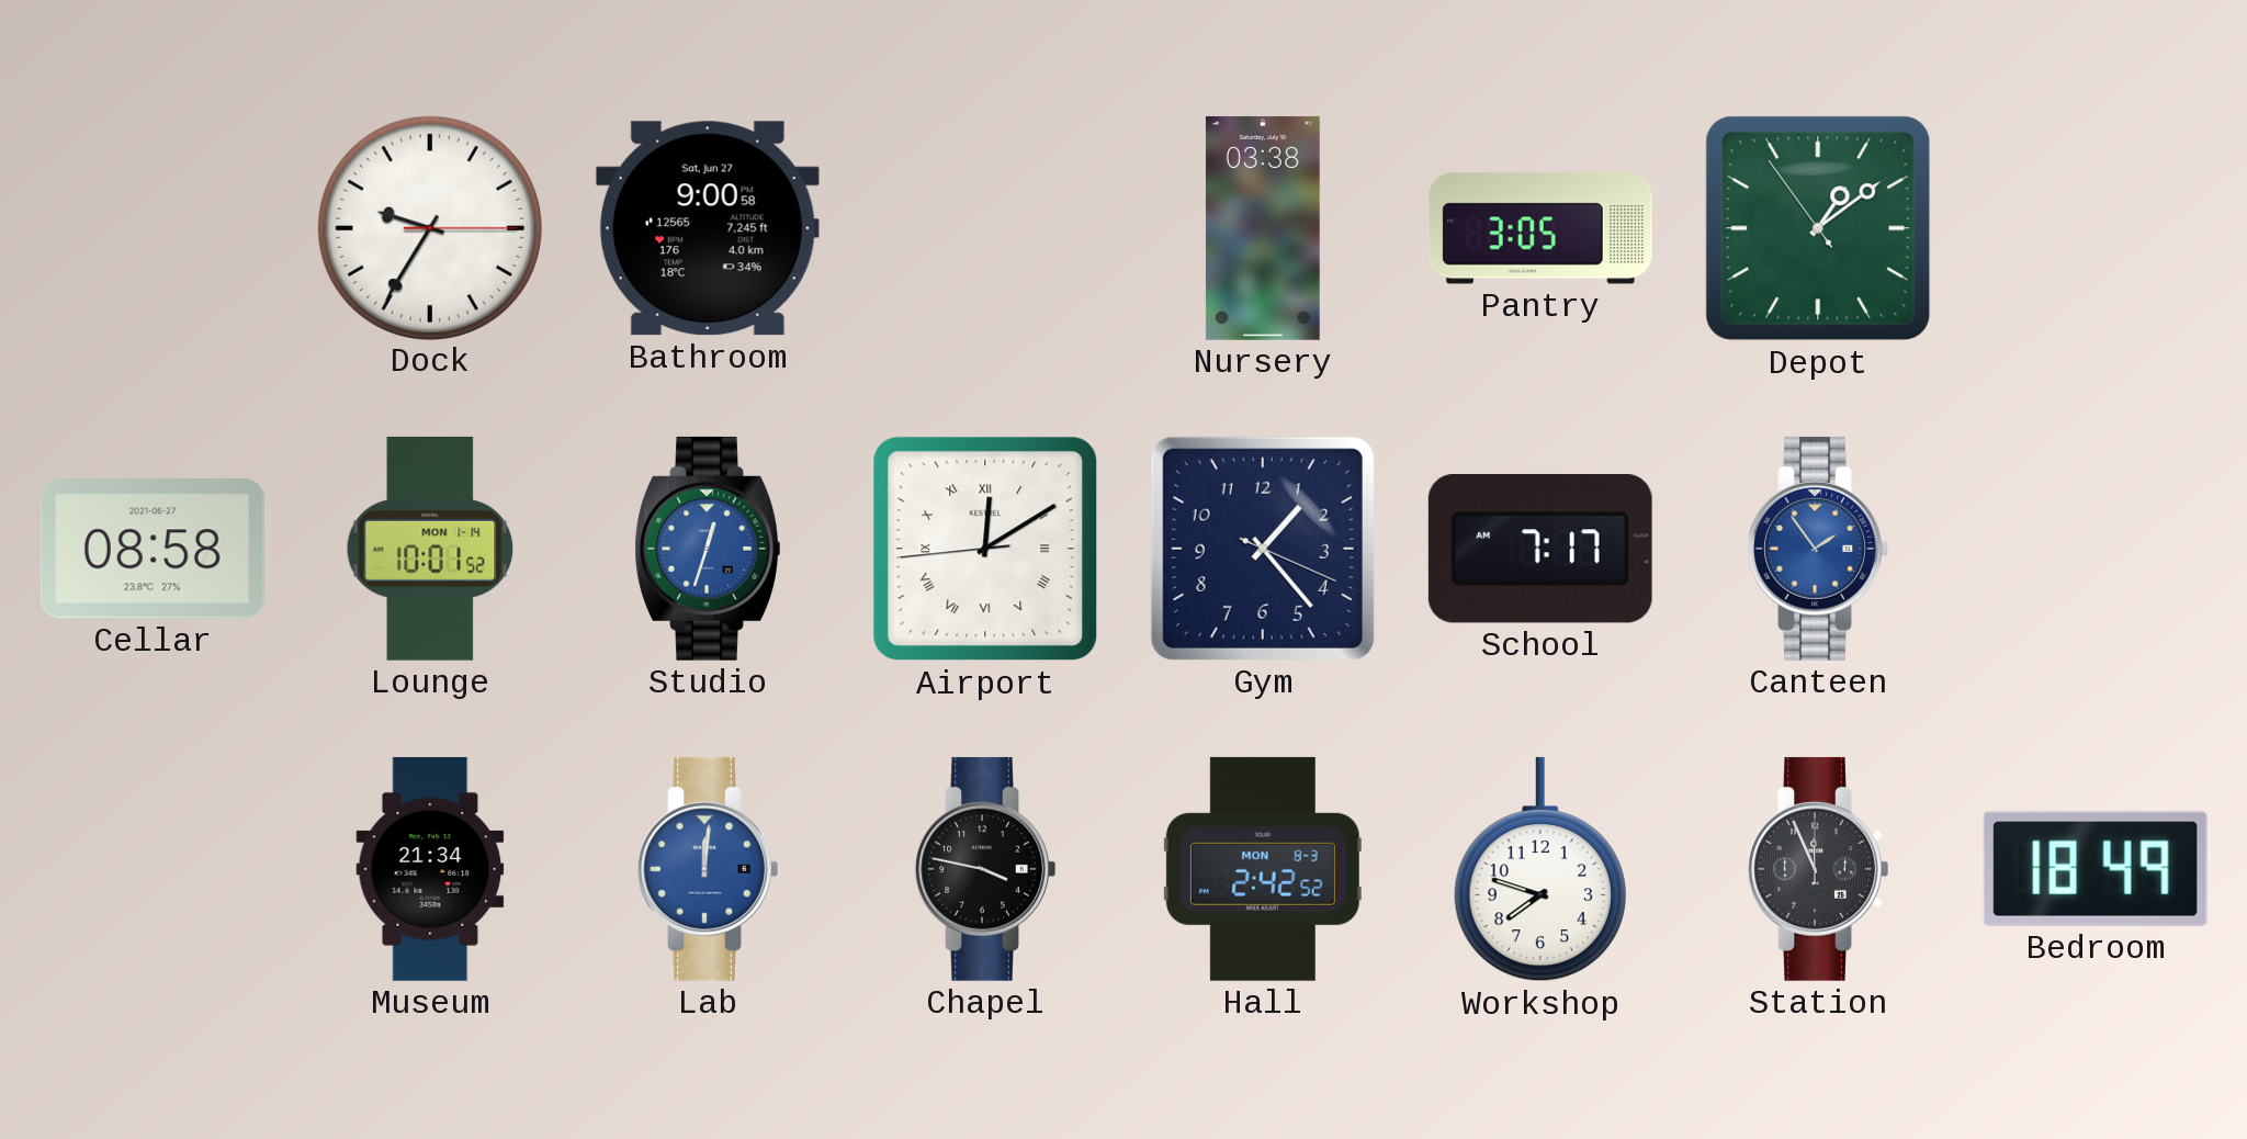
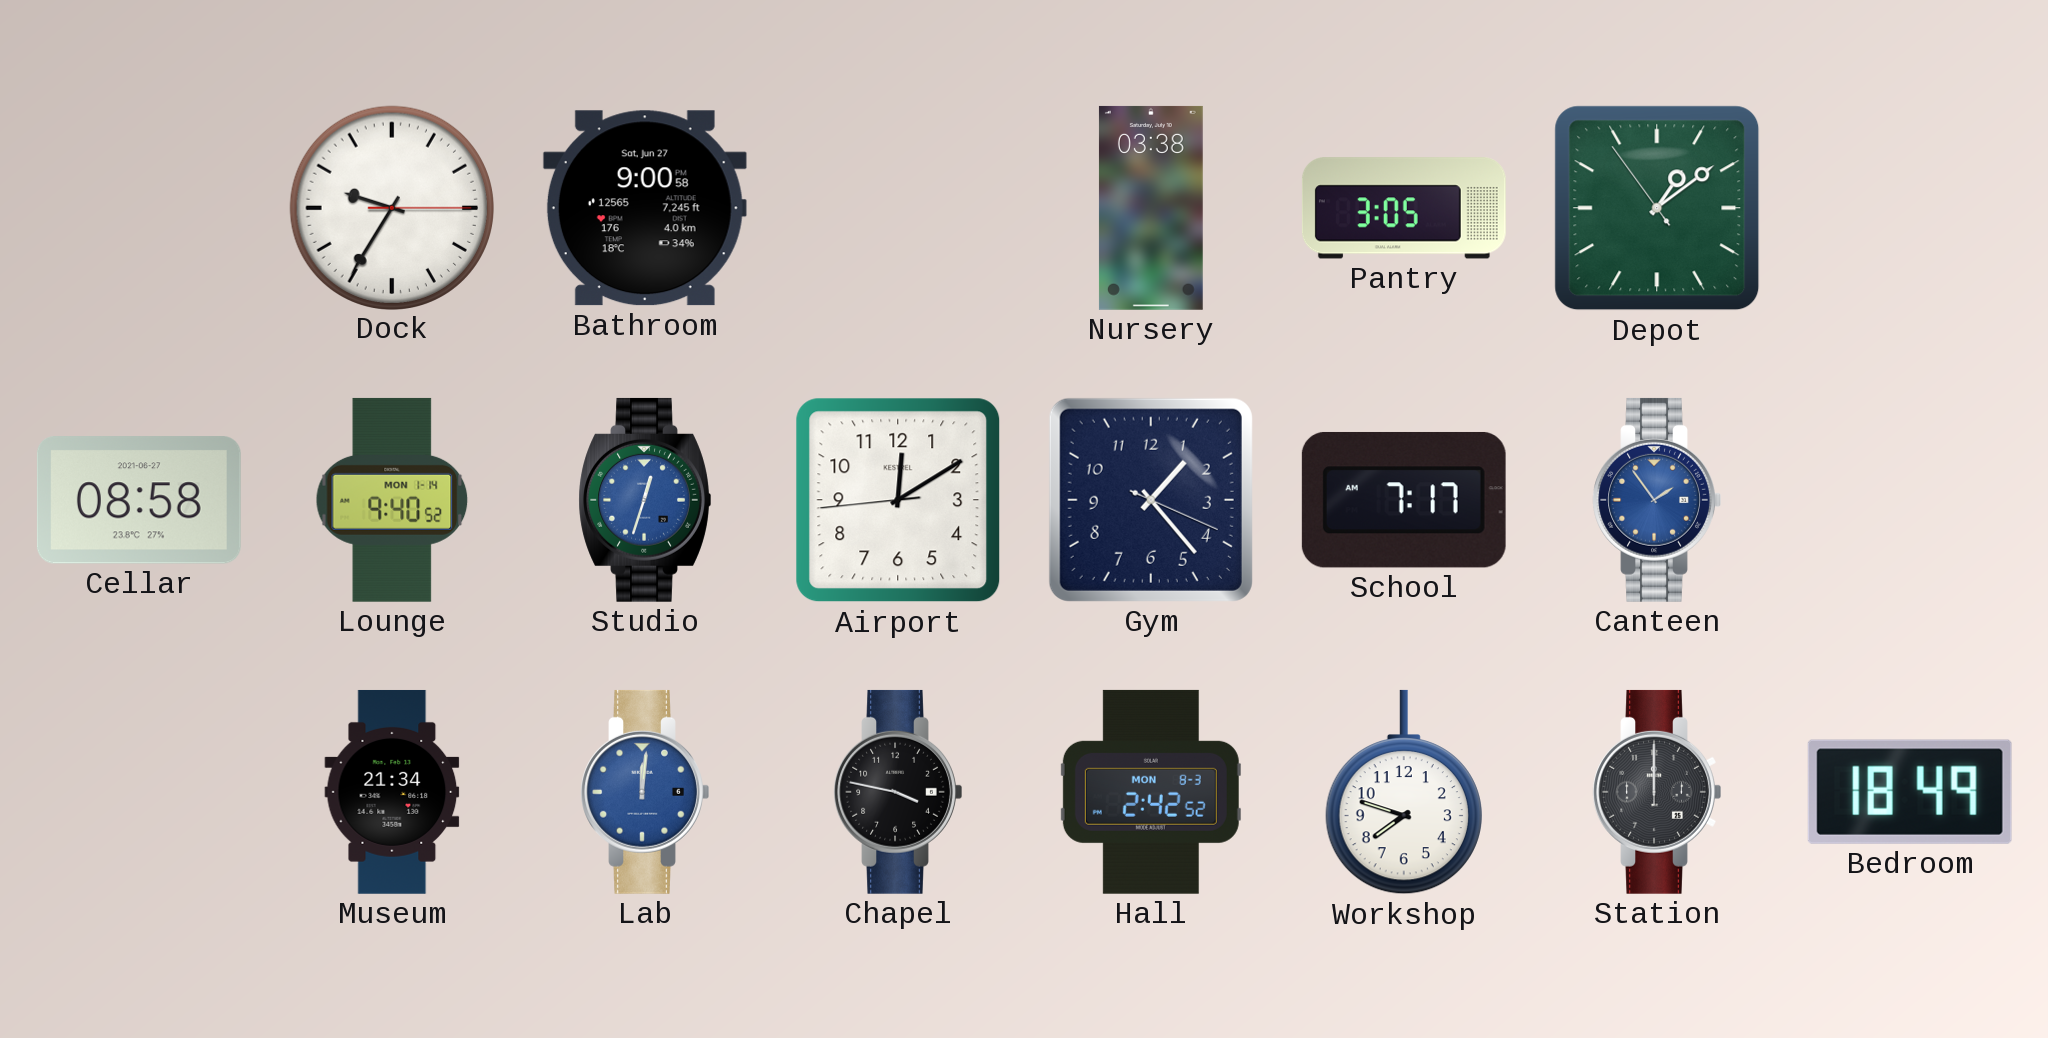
Lounge: 10:01 -> 9:40 (392, 500)
Airport numerals: Roman -> Arabic (898, 500)
Station: 11:56 -> 12:00 (1657, 792)
